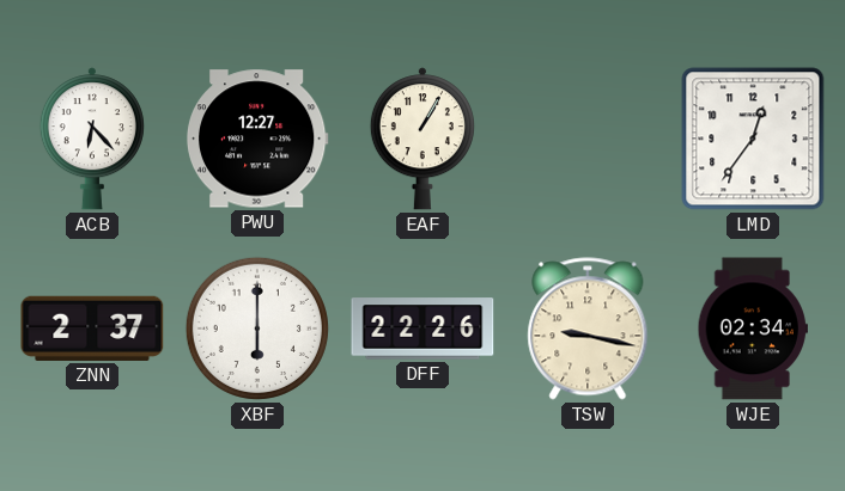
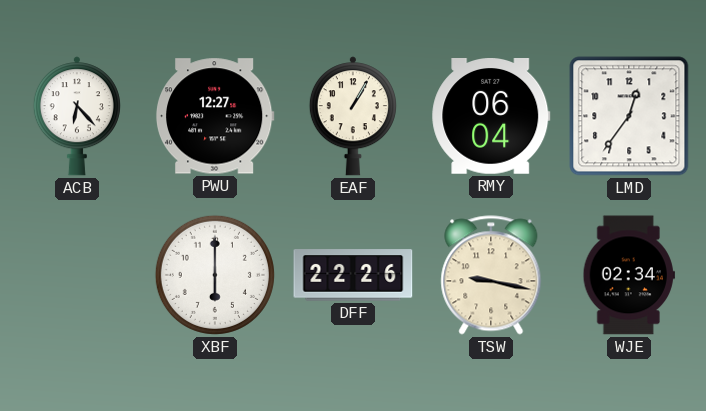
RMY: none -> 06:04 (491, 116)
ZNN: 2:37 -> none (92, 329)
